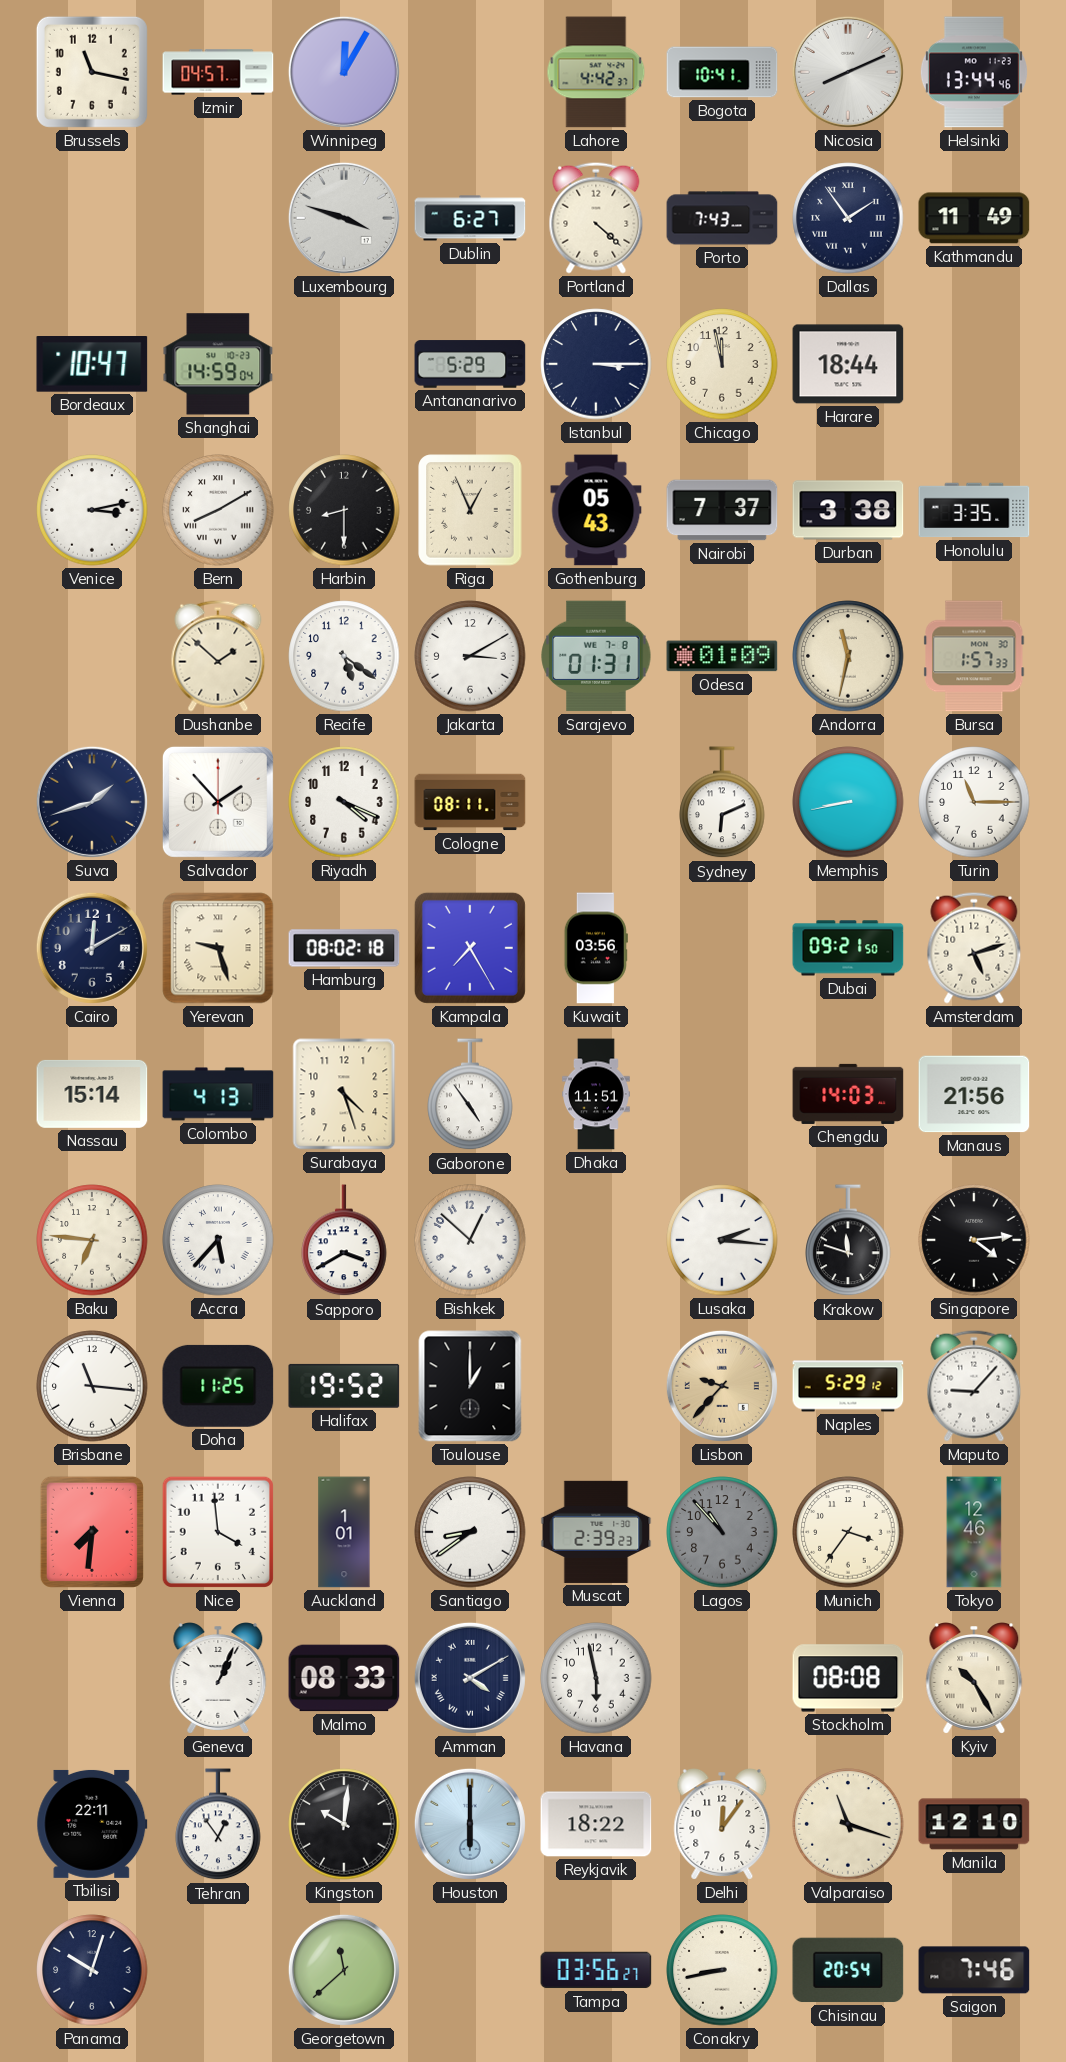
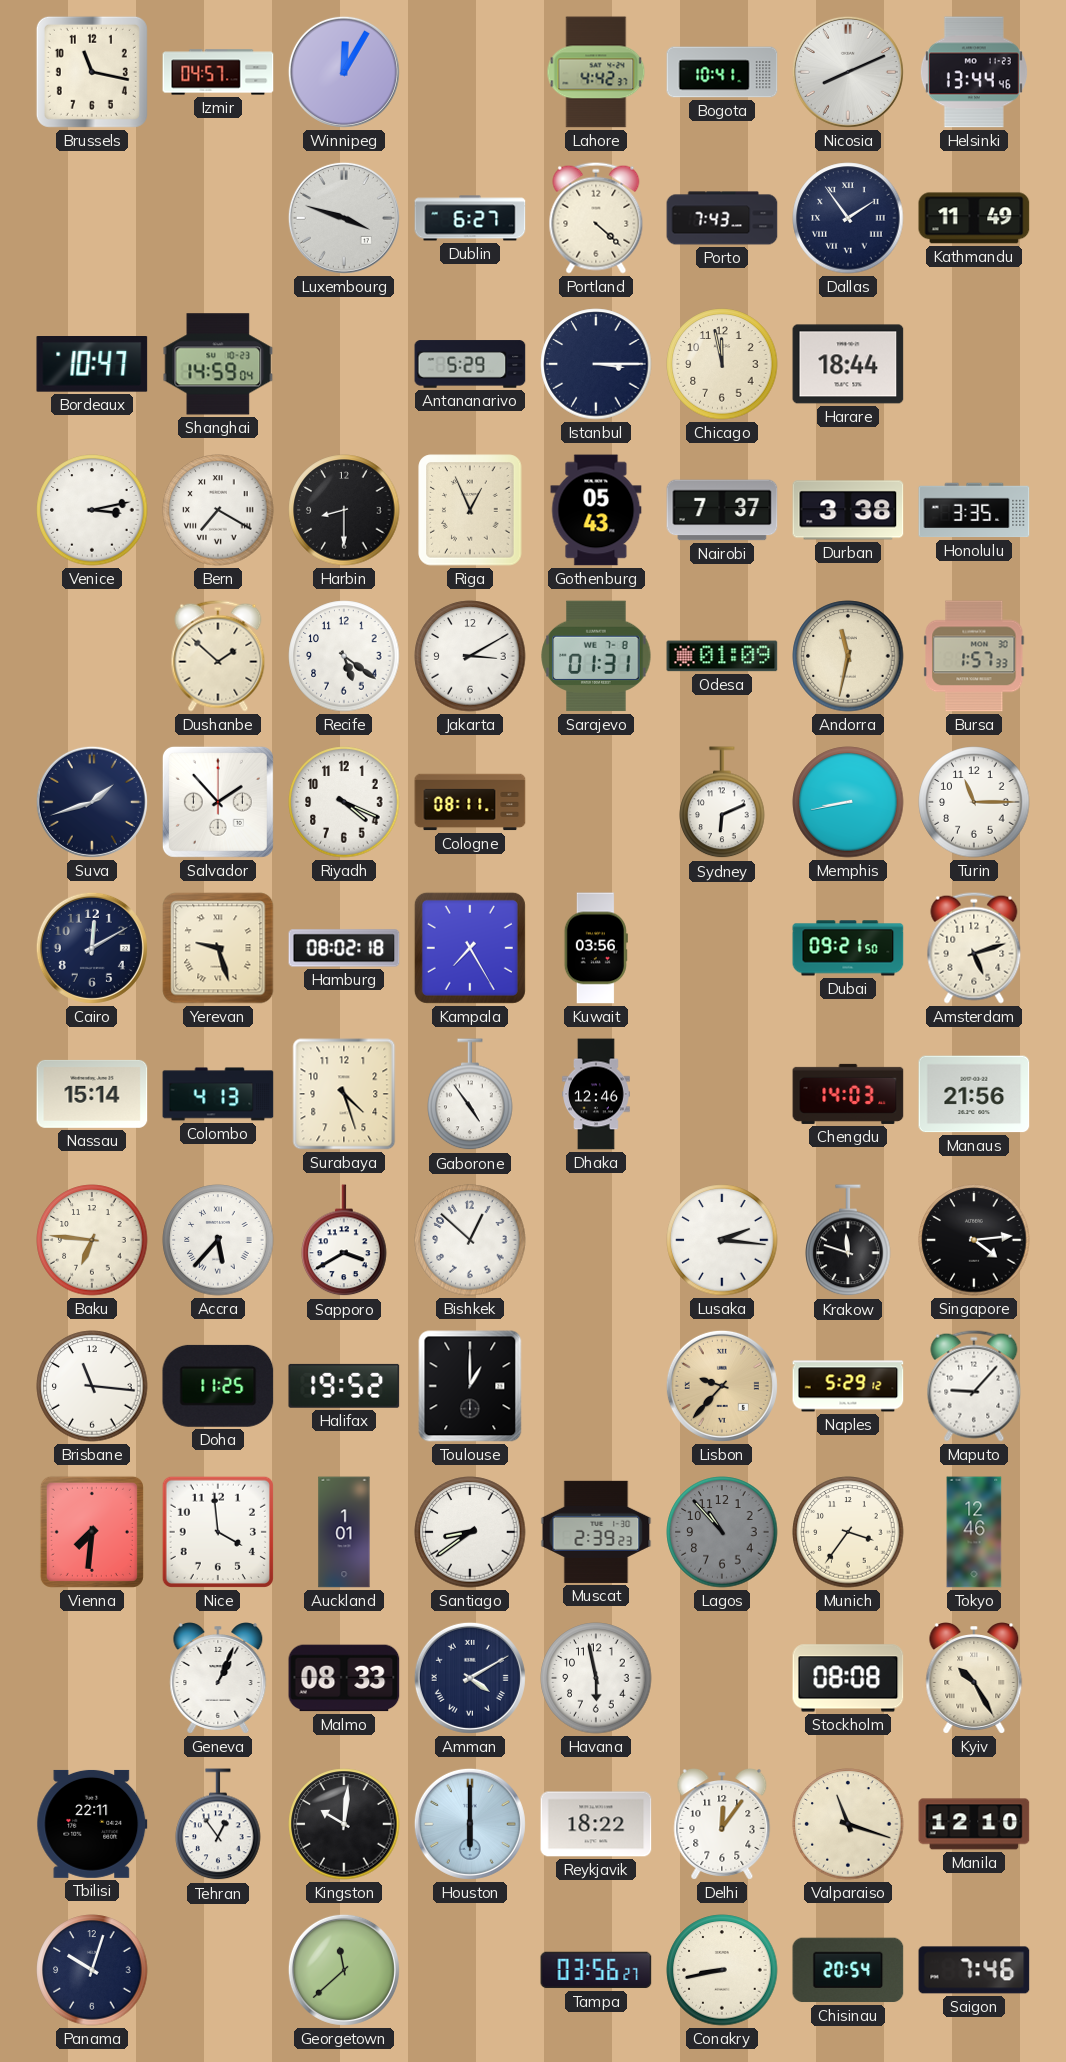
Bern: 8:10 -> 7:20 (218, 510)
Dhaka: 11:51 -> 12:46 (596, 1094)
